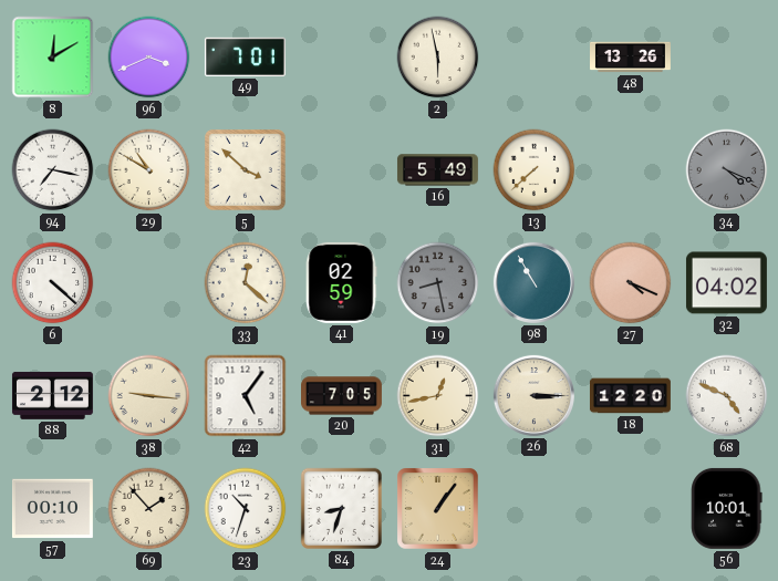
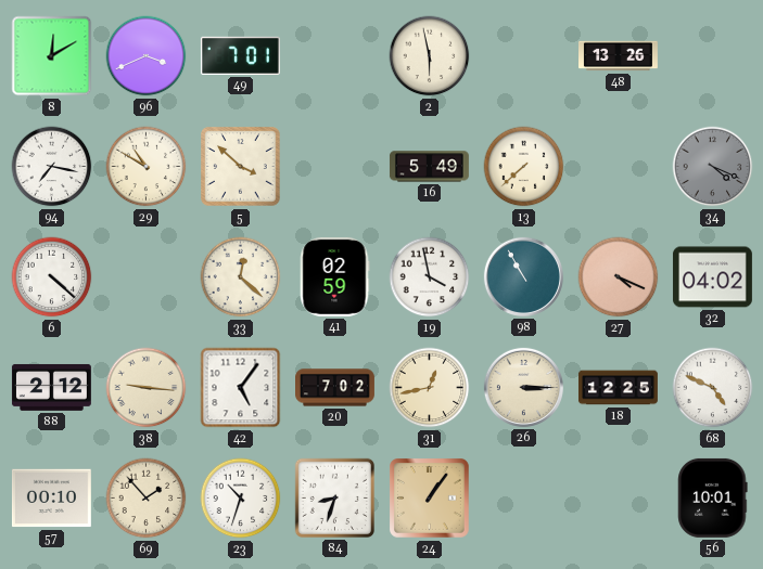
19: 8:28 -> 3:58 (430, 277)
19 dial: grey -> white (430, 277)
20: 7:05 -> 7:02 (335, 388)
18: 12:20 -> 12:25 (618, 388)
